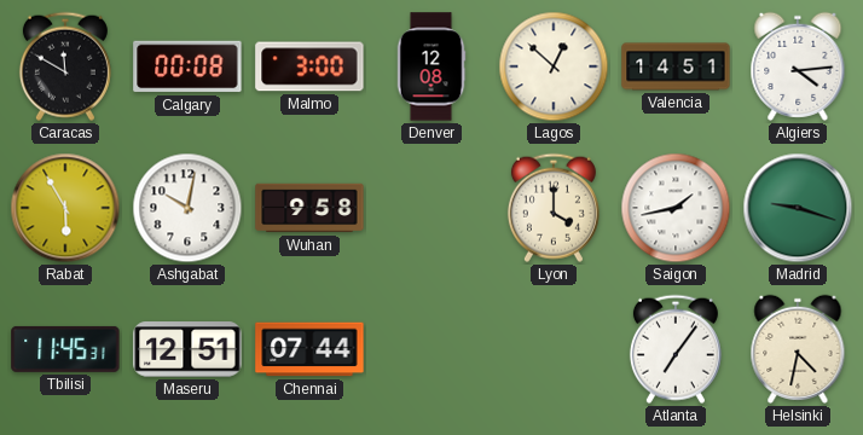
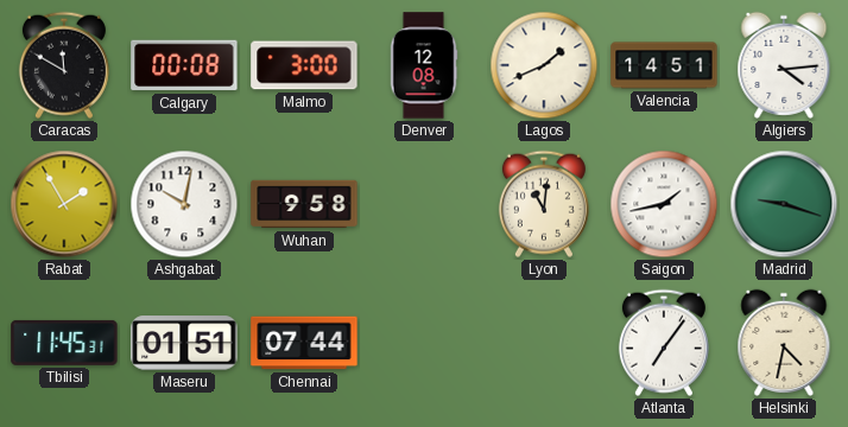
Lagos: 12:52 -> 1:41 (544, 65)
Rabat: 5:55 -> 1:55 (64, 204)
Lyon: 4:00 -> 11:01 (544, 204)
Maseru: 12:51 -> 01:51 (184, 343)
